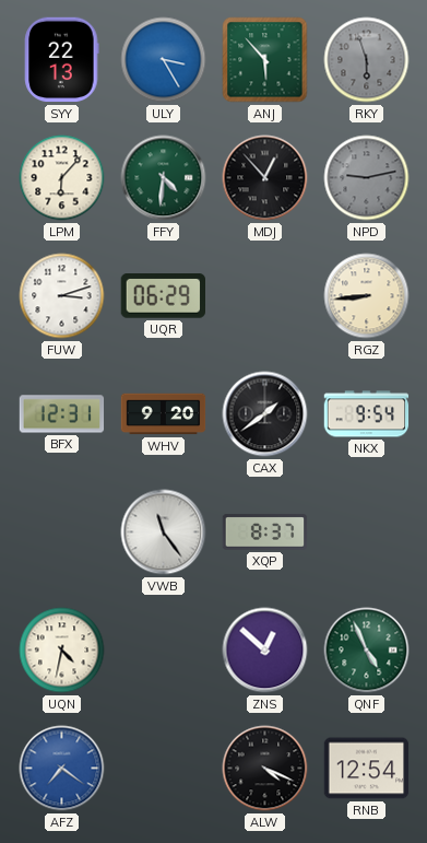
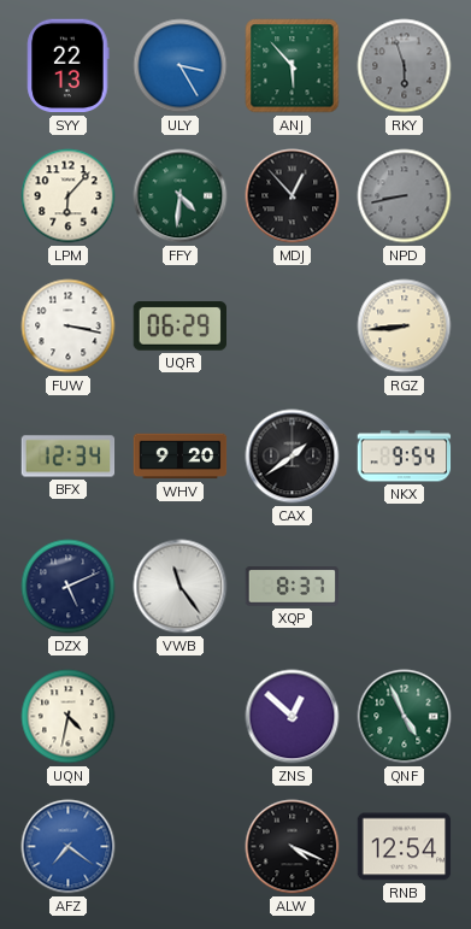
NPD: 9:13 -> 8:43 (405, 196)
FUW: 3:12 -> 3:17 (69, 327)
BFX: 12:31 -> 12:34 (69, 457)
DZX: none -> 5:11 (69, 587)
